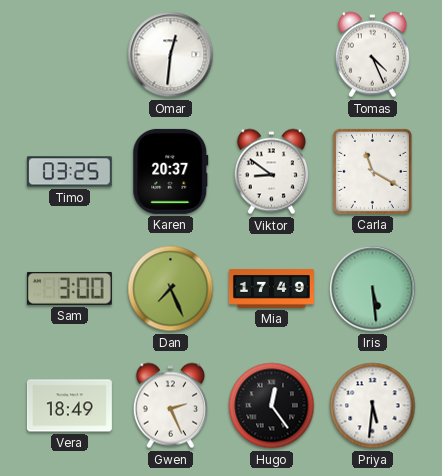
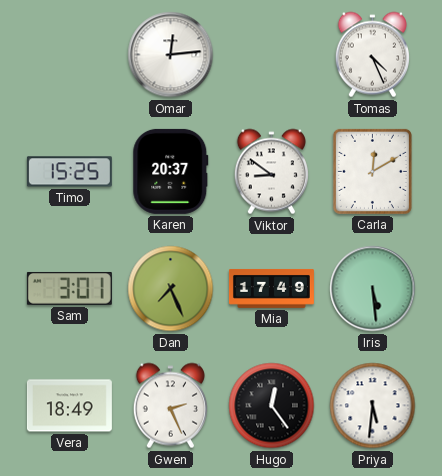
Omar: 12:31 -> 12:14 (171, 55)
Timo: 03:25 -> 15:25 (69, 172)
Carla: 11:20 -> 12:10 (372, 171)
Sam: 3:00 -> 3:01 (69, 288)
